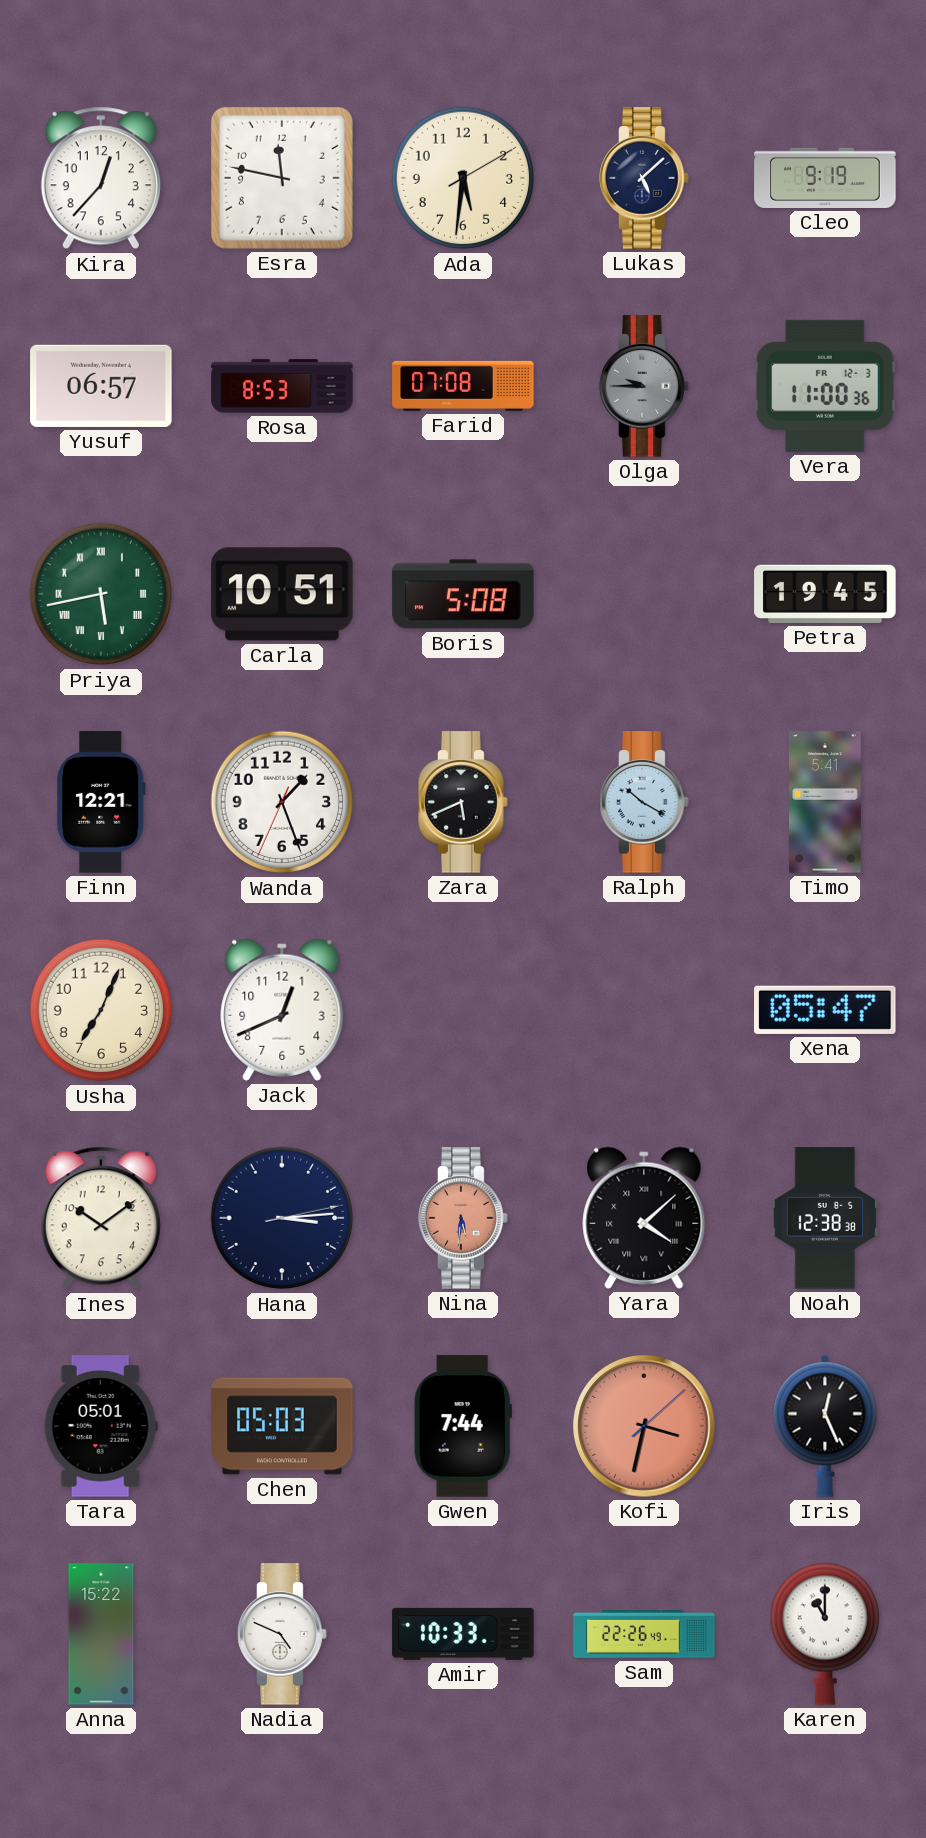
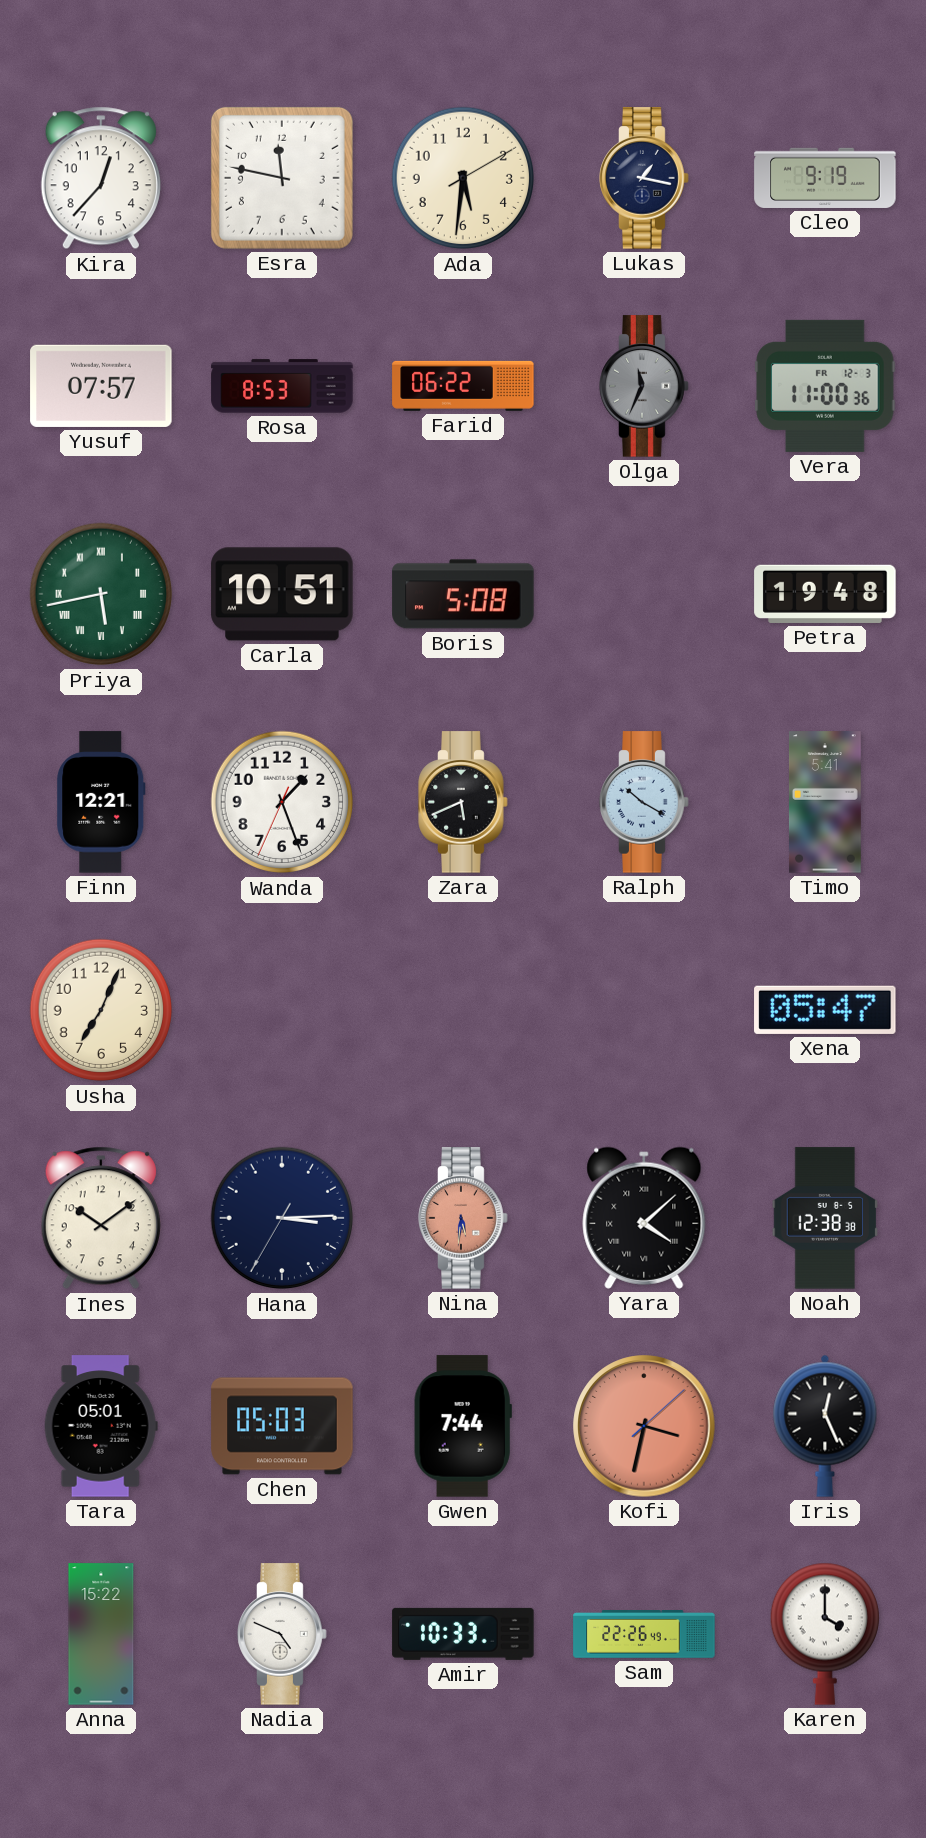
Lukas: 5:08 -> 1:17 (644, 178)
Yusuf: 06:57 -> 07:57 (101, 386)
Farid: 07:08 -> 06:22 (463, 386)
Olga: 9:45 -> 11:34 (644, 386)
Petra: 19:45 -> 19:48 (825, 594)
Jack: 12:41 -> none (282, 1010)
Hana: 3:14:13 -> 3:14:35 (282, 1218)
Karen: 11:00 -> 4:00 (825, 1634)
